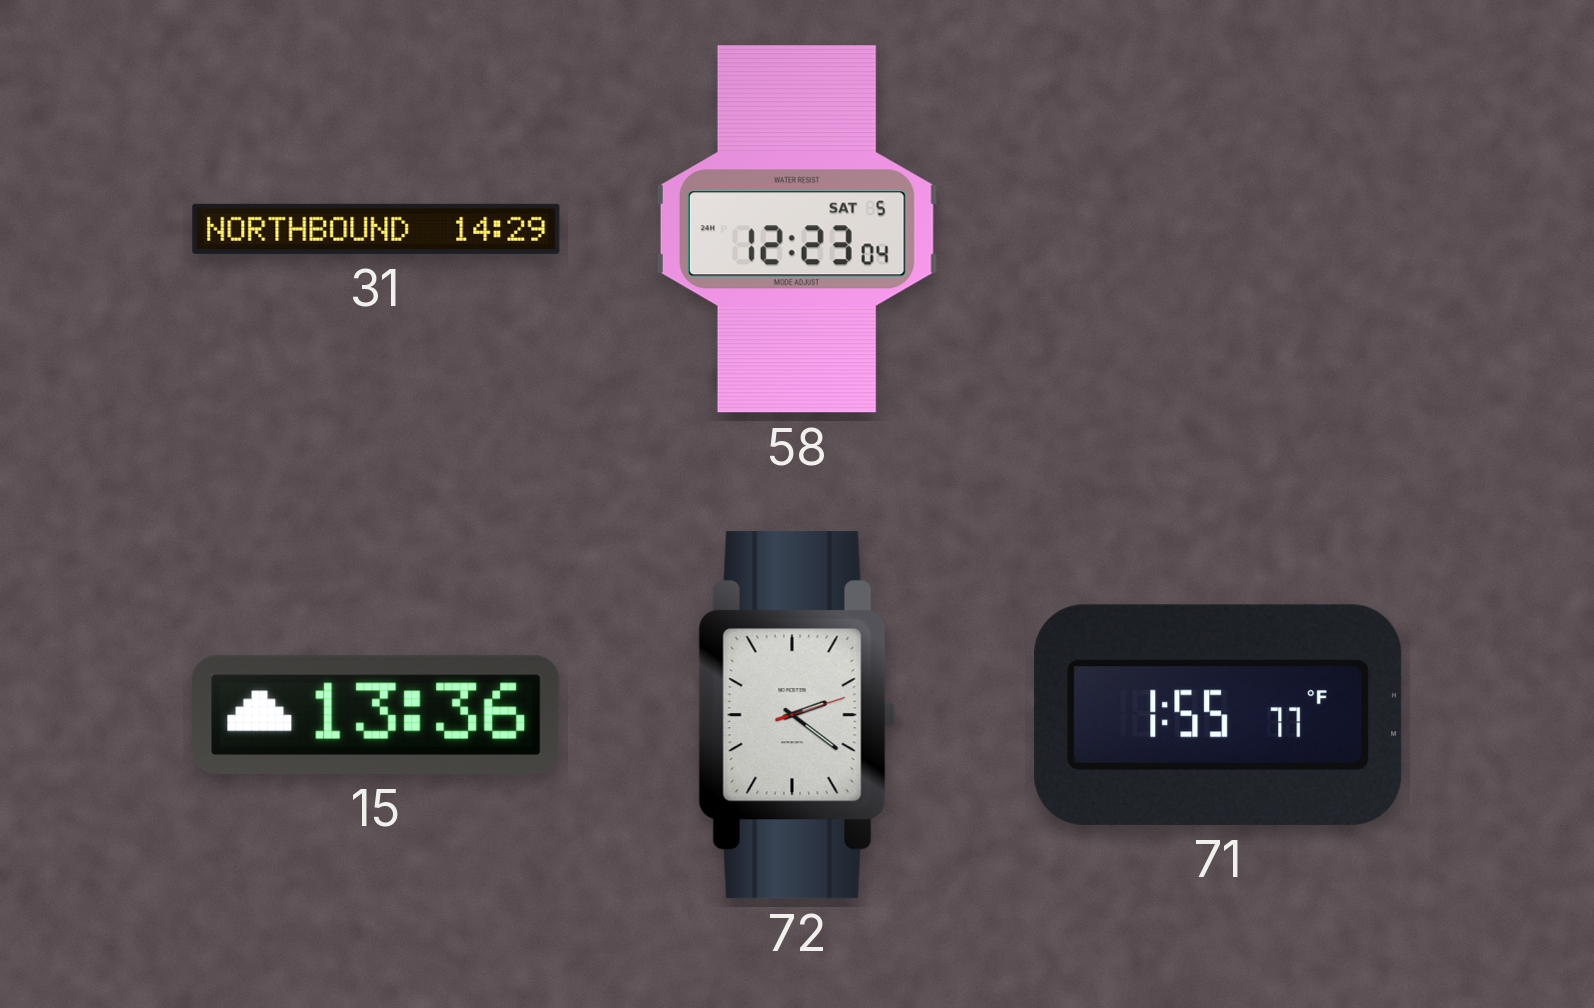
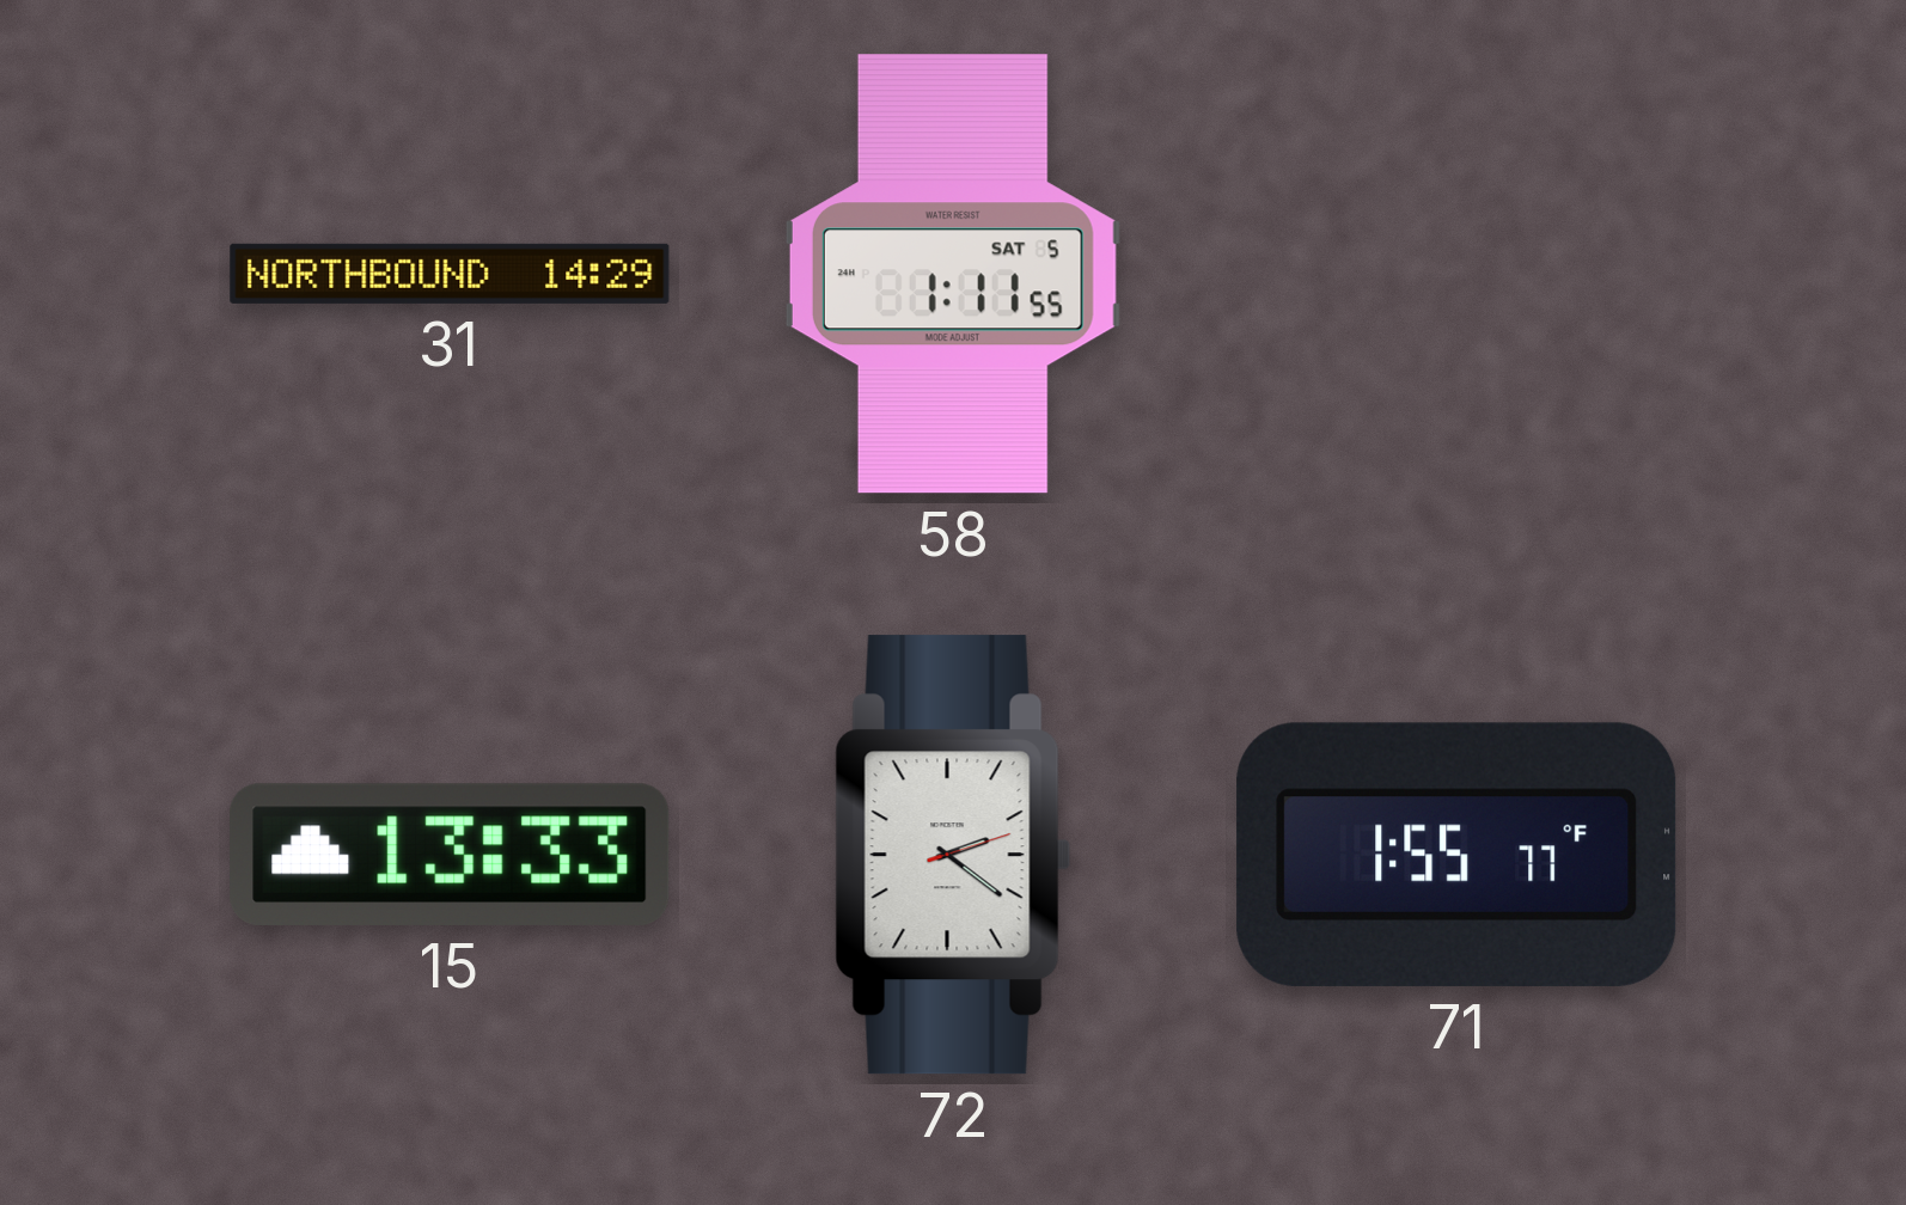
58: 12:23 -> 1:11 (953, 274)
15: 13:36 -> 13:33 (450, 855)
